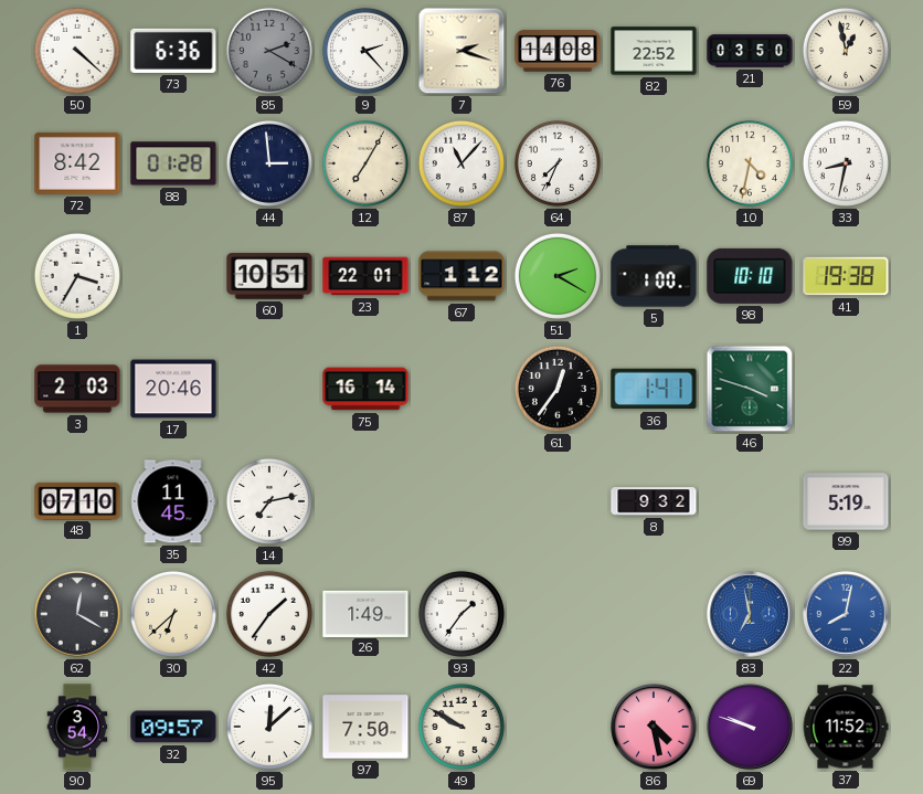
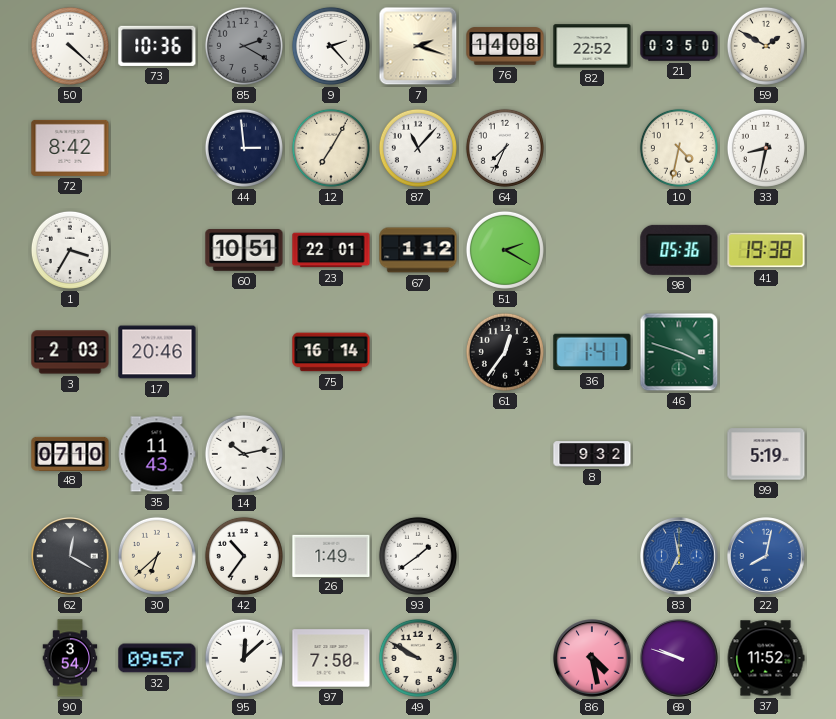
73: 6:36 -> 10:36 (157, 46)
59: 12:58 -> 1:50 (766, 46)
88: 01:28 -> none (173, 163)
5: 1:00 -> none (654, 276)
98: 10:10 -> 05:36 (679, 250)
35: 11:45 -> 11:43 (157, 454)
14: 7:13 -> 10:13 (244, 454)
42: 1:36 -> 10:36 (244, 556)
93: 1:36 -> 1:39 (418, 556)
